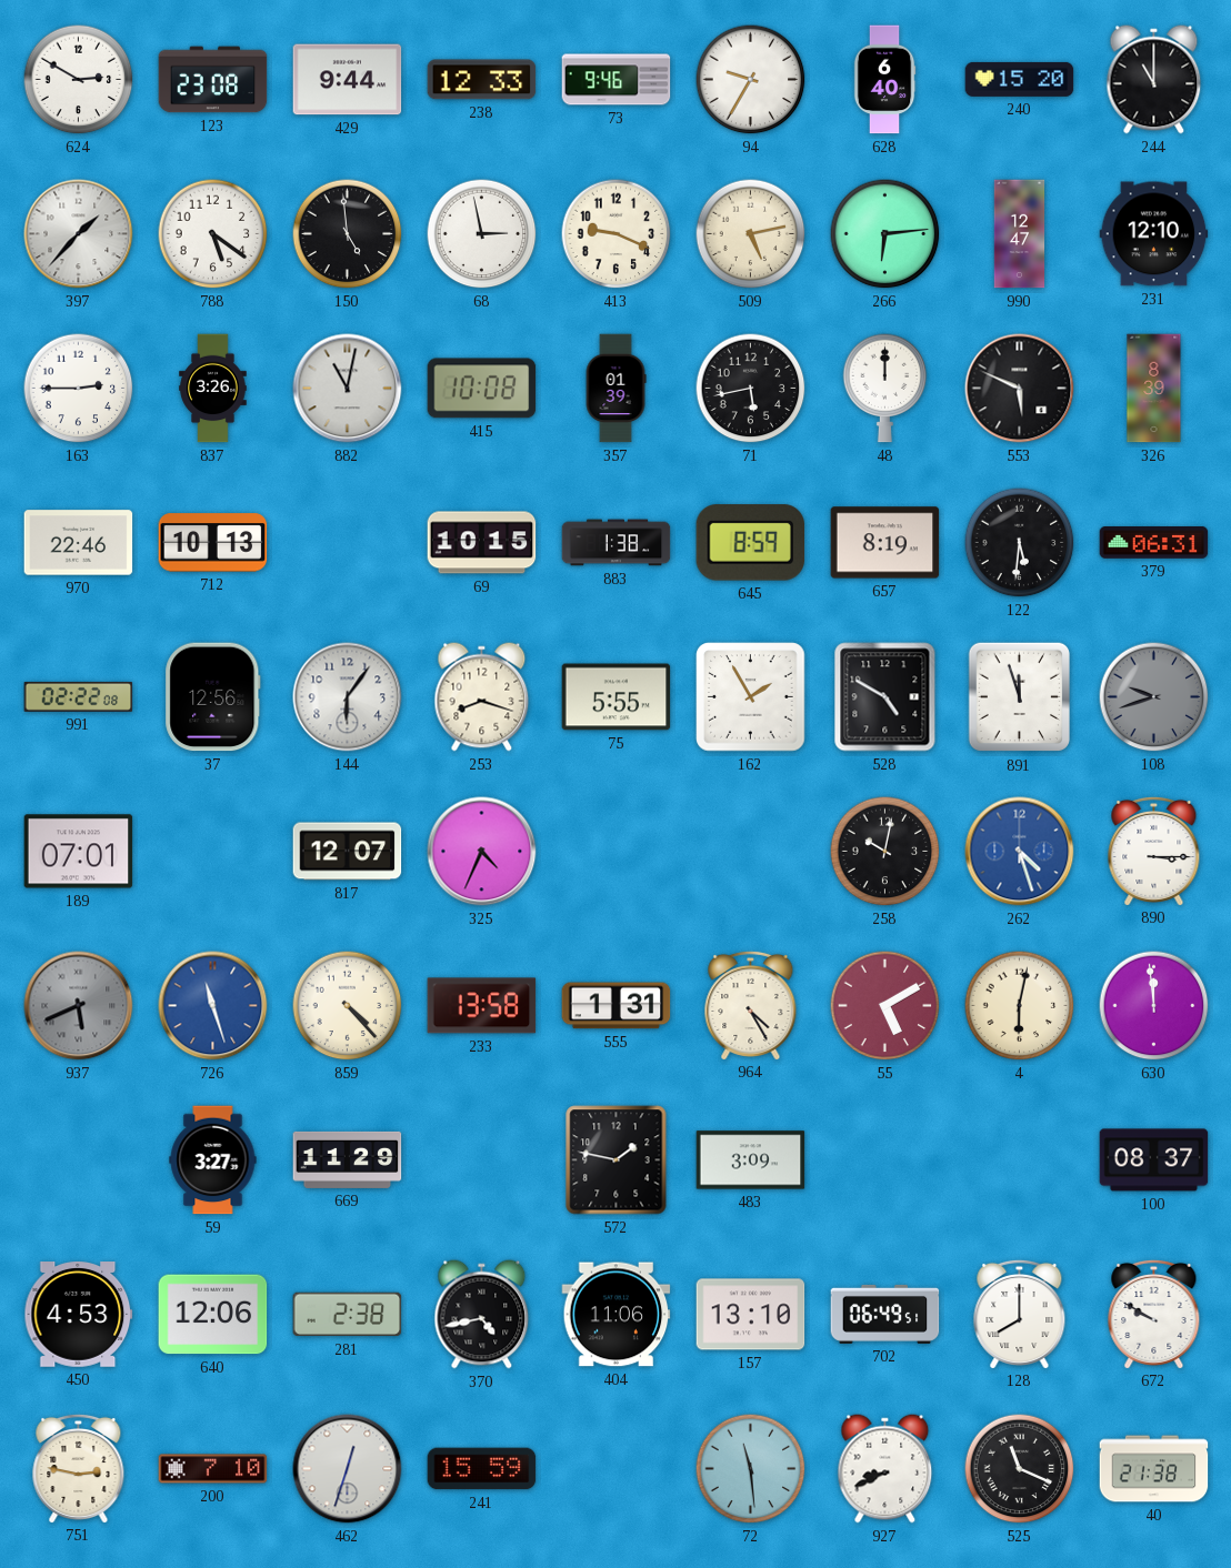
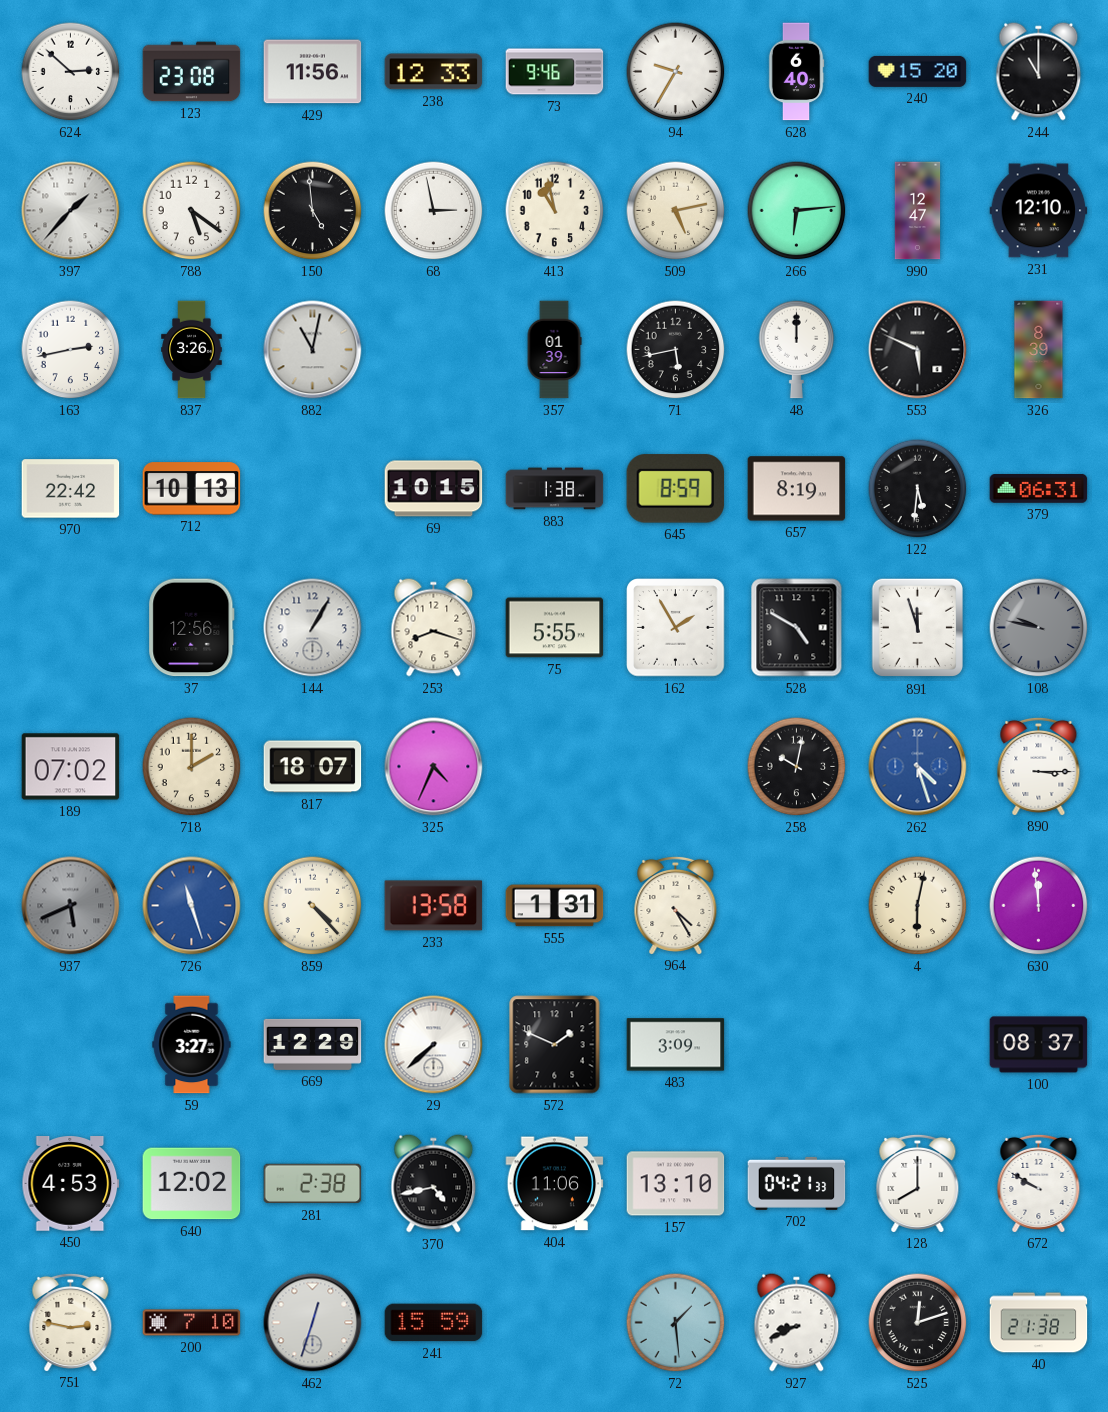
624: 2:50 -> 2:52 (71, 72)
429: 9:44 -> 11:56 (313, 72)
413: 9:19 -> 10:58 (555, 211)
163: 2:45 -> 2:43 (71, 350)
415: 10:08 -> none (482, 389)
970: 22:46 -> 22:42 (71, 489)
991: 02:22 -> none (79, 696)
144: 6:06 -> 1:05 (313, 628)
108: 9:42 -> 9:47 (1039, 628)
189: 07:01 -> 07:02 (71, 767)
718: none -> 2:00 (192, 767)
817: 12:07 -> 18:07 (313, 767)
55: 5:10 -> none (885, 1006)
669: 11:29 -> 12:29 (313, 1044)
29: none -> 7:38 (434, 1045)
572: 1:47 -> 1:49 (555, 1045)
640: 12:06 -> 12:02 (192, 1184)
702: 06:49 -> 04:21 (797, 1183)
72: 11:29 -> 1:29 (676, 1323)
525: 11:19 -> 12:12 (918, 1323)
